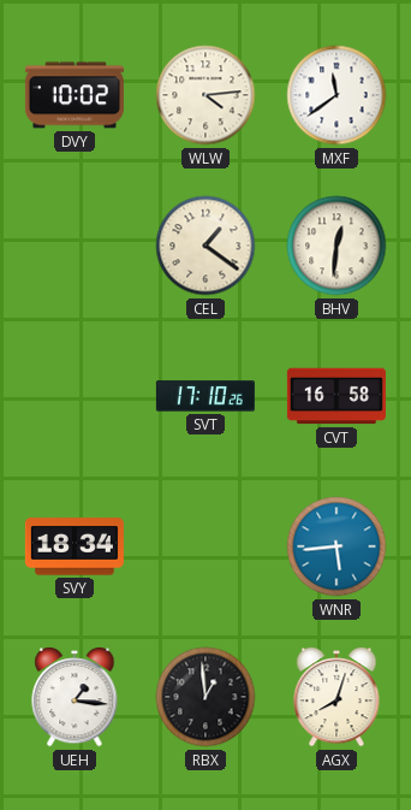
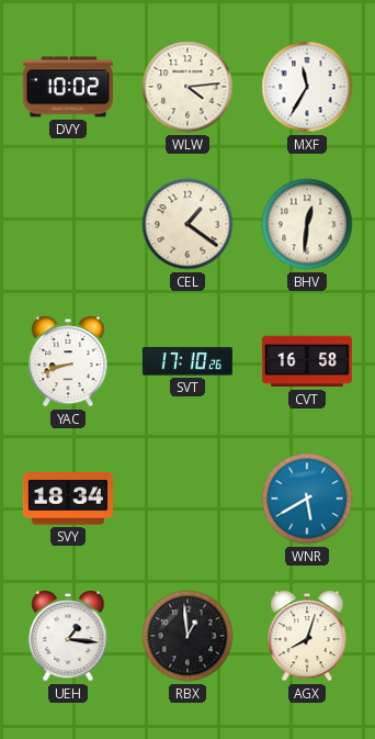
MXF: 11:39 -> 11:35 (307, 87)
YAC: none -> 8:42 (68, 362)
WNR: 5:44 -> 5:40 (307, 499)
